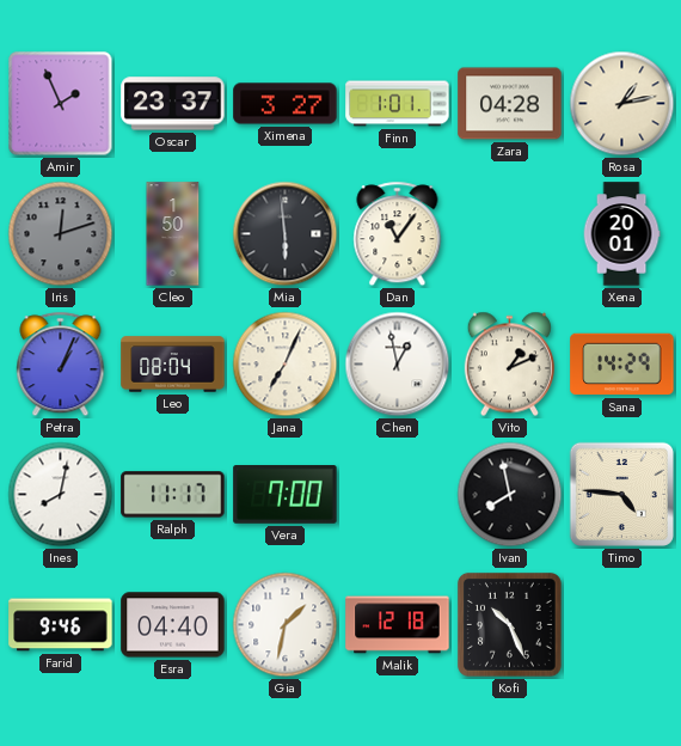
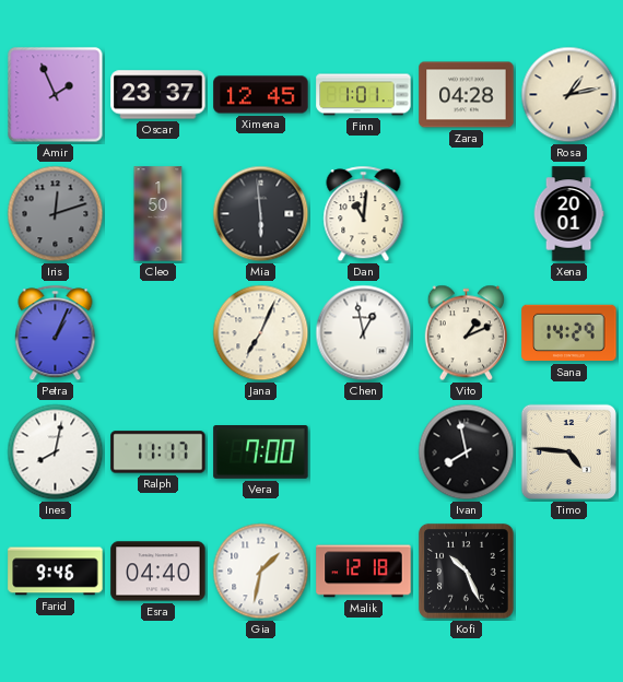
Ximena: 3:27 -> 12:45 (261, 95)
Dan: 11:06 -> 11:01 (364, 214)
Leo: 08:04 -> none (173, 365)
